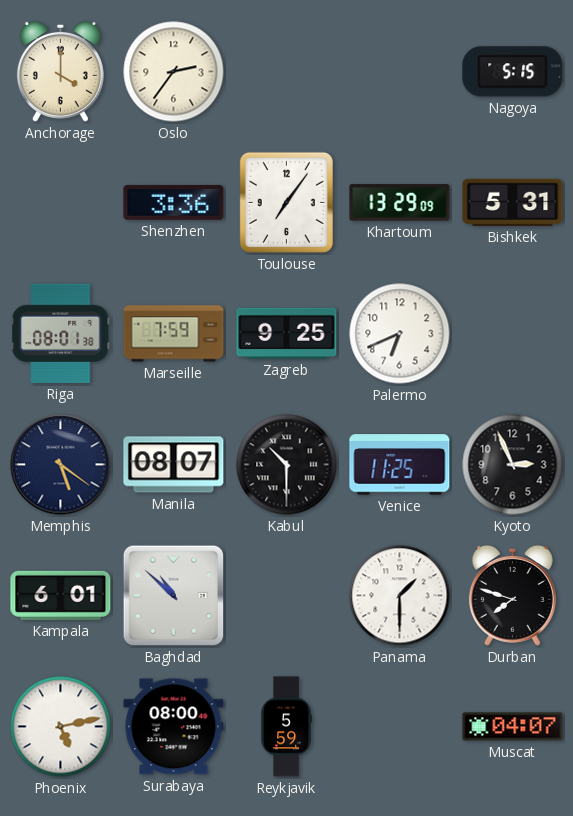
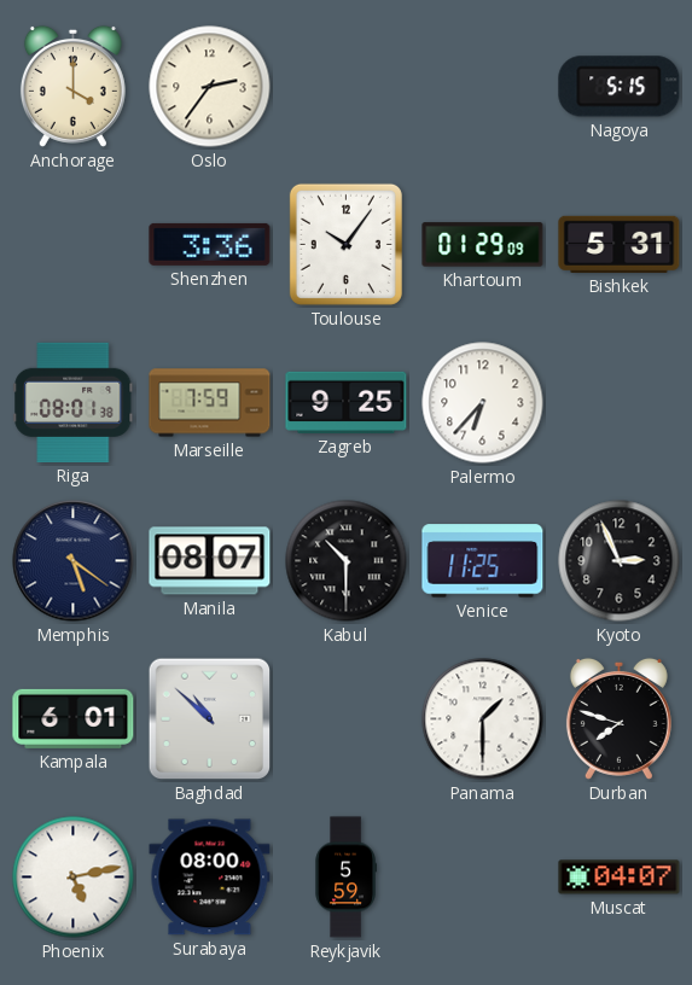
Toulouse: 7:06 -> 10:06 (345, 244)
Khartoum: 13:29 -> 01:29 (483, 245)
Palermo: 6:41 -> 6:37 (483, 403)
